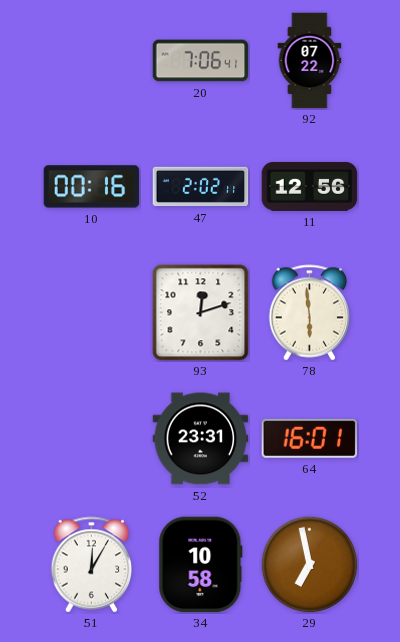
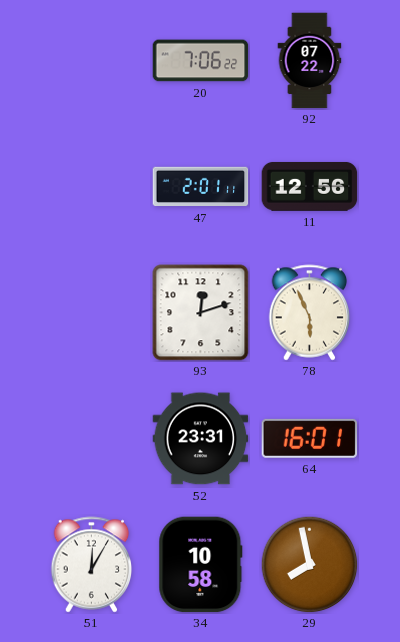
20: 7:06:41 -> 7:06:22 (201, 61)
10: 00:16 -> none (92, 187)
47: 2:02 -> 2:01 (201, 187)
78: 5:59 -> 5:56 (310, 313)
29: 6:58 -> 7:58 (309, 564)
